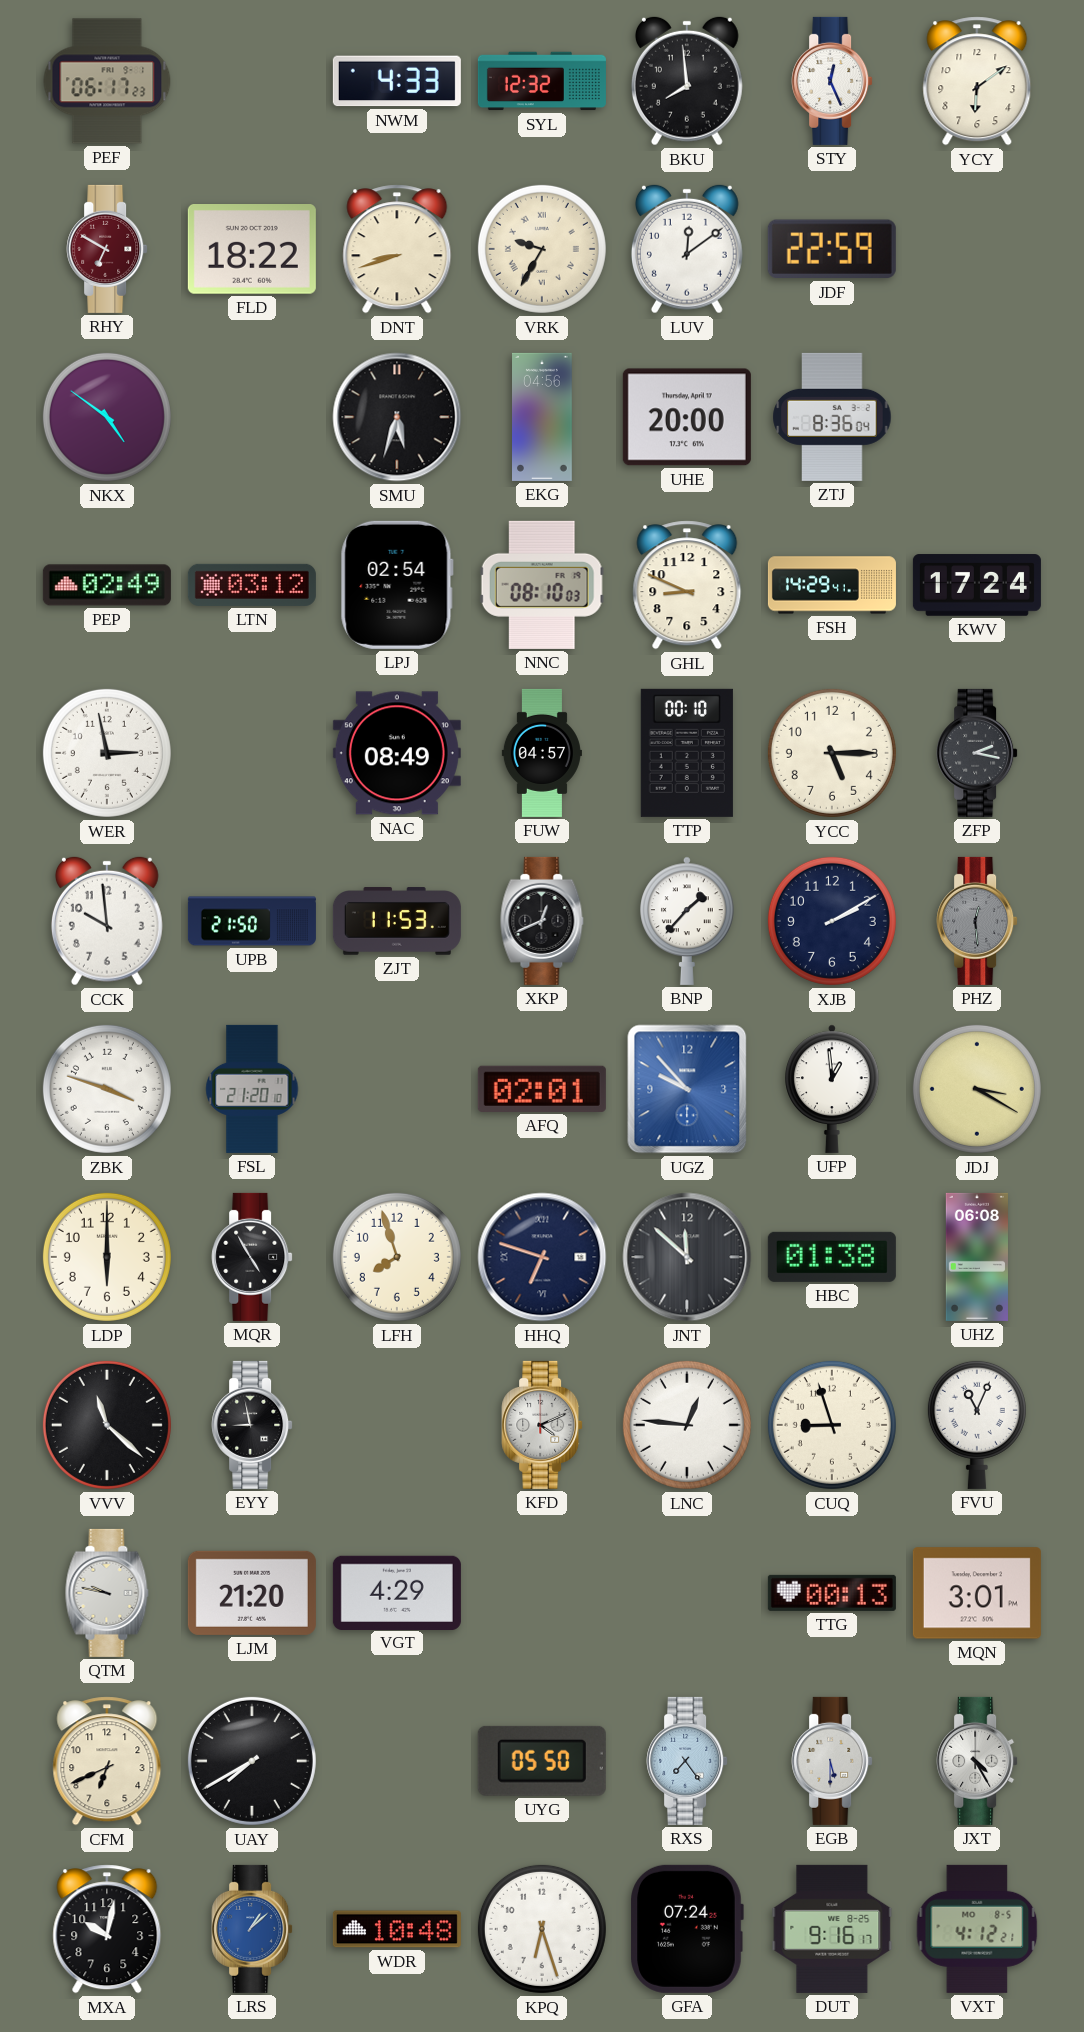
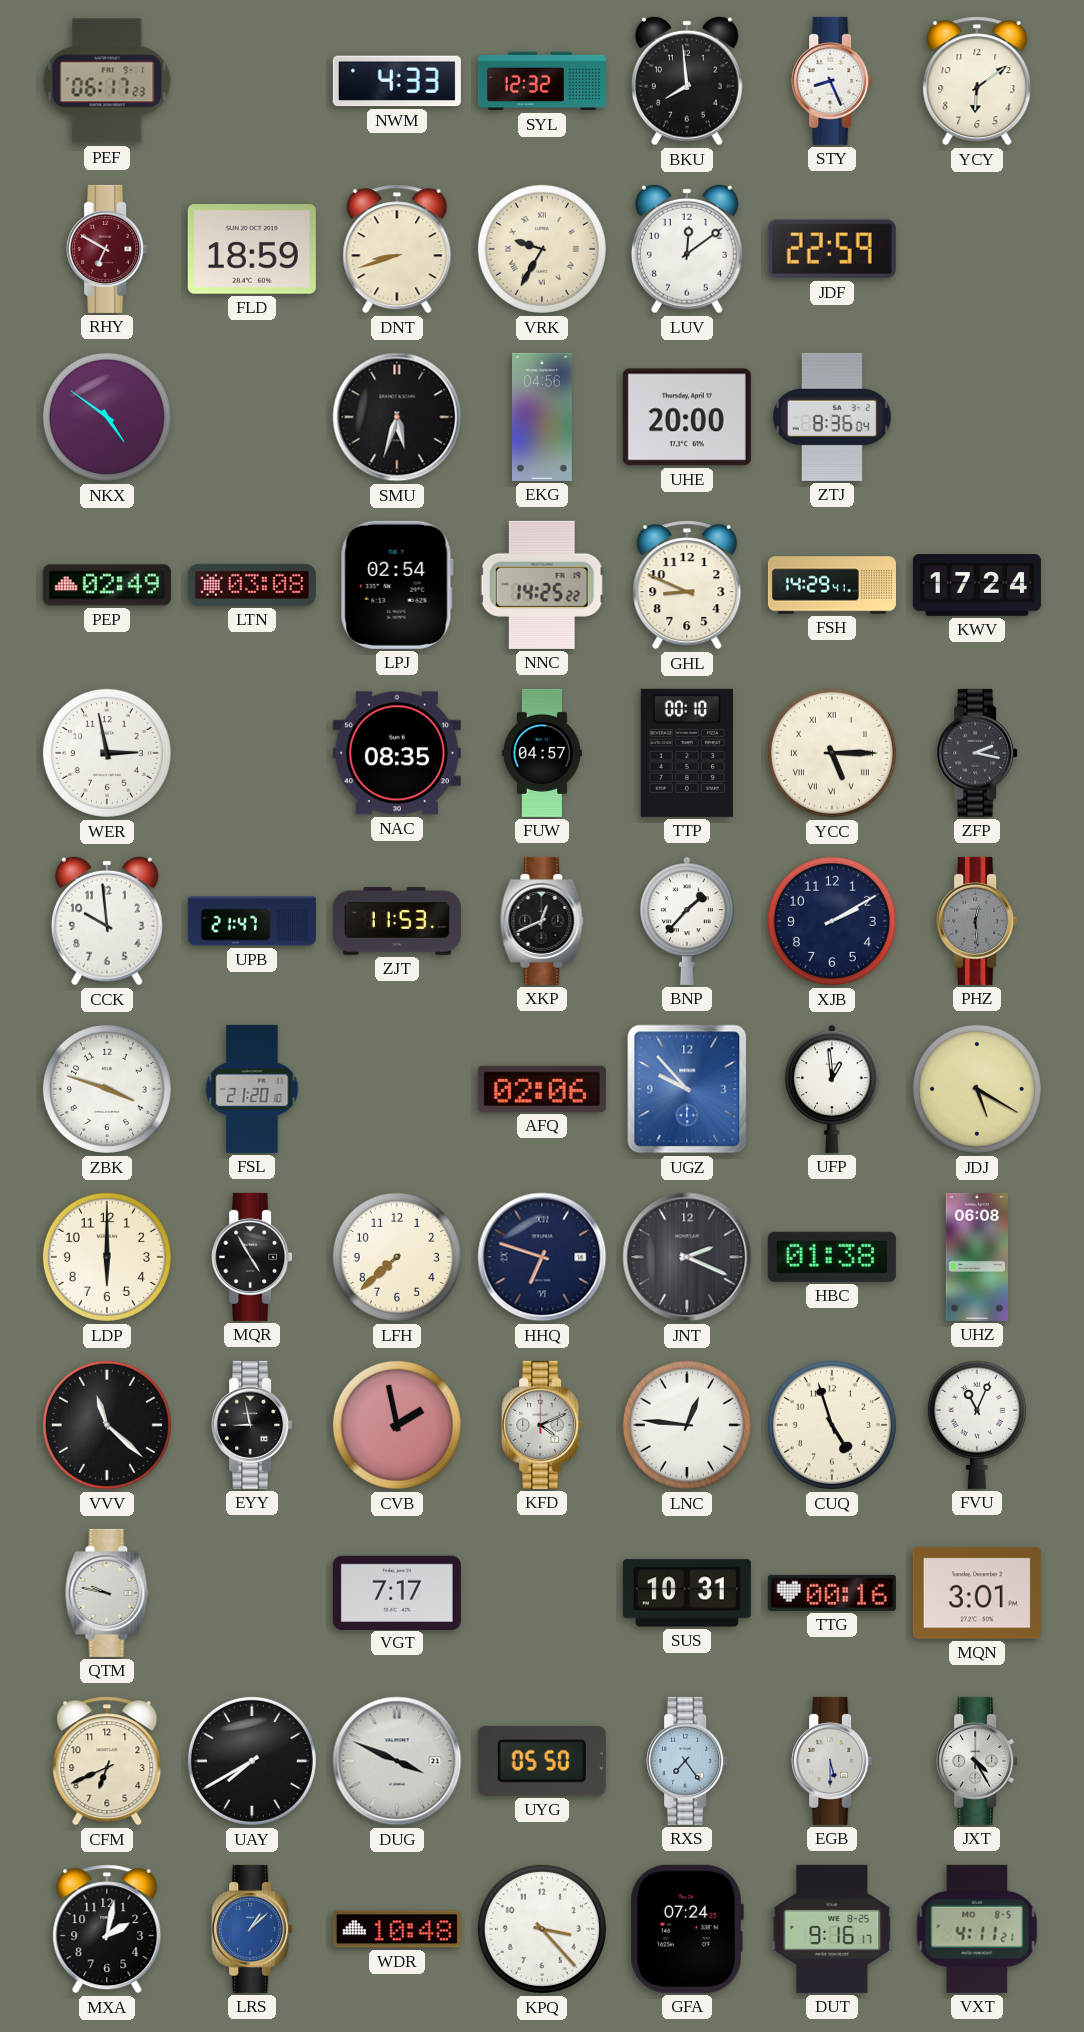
STY: 12:26 -> 8:26 (832, 81)
FLD: 18:22 -> 18:59 (252, 250)
LTN: 03:12 -> 03:08 (252, 585)
NNC: 08:10 -> 14:25 (542, 585)
NAC: 08:49 -> 08:35 (397, 753)
YCC numerals: Arabic -> Roman (832, 753)
UPB: 21:50 -> 21:47 (252, 921)
AFQ: 02:01 -> 02:06 (542, 1089)
JDJ: 3:20 -> 5:20 (977, 1089)
LFH: 7:57 -> 7:38 (397, 1257)
JNT: 11:52 -> 2:19 (687, 1257)
CVB: none -> 1:58 (397, 1425)
CUQ: 8:57 -> 4:57 (832, 1425)
LJM: 21:20 -> none (252, 1593)
VGT: 4:29 -> 7:17 (397, 1592)
SUS: none -> 10:31 (687, 1593)
TTG: 00:13 -> 00:16 (832, 1593)
DUG: none -> 3:49 (397, 1761)
MXA: 10:02 -> 2:02 (107, 1929)
KPQ: 6:27 -> 3:23 (542, 1929)
VXT: 4:12 -> 4:11 (977, 1929)
